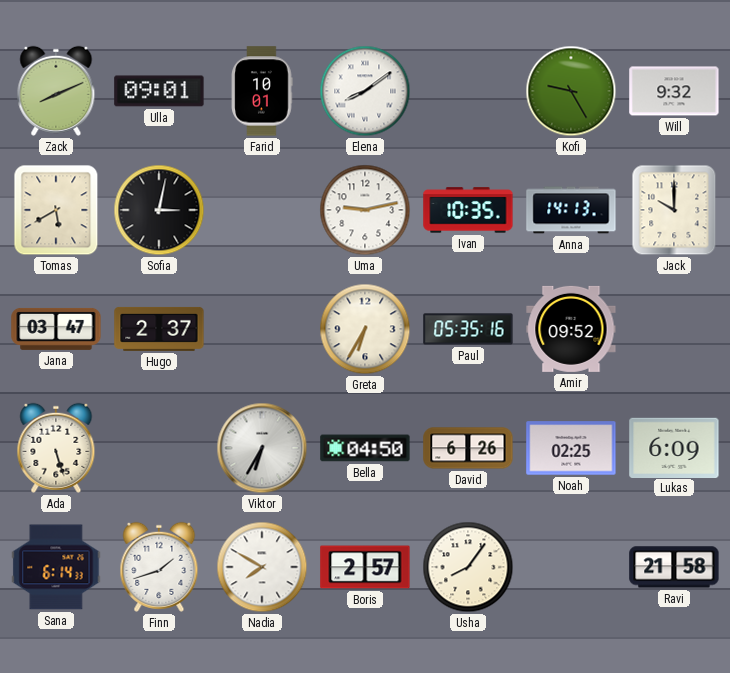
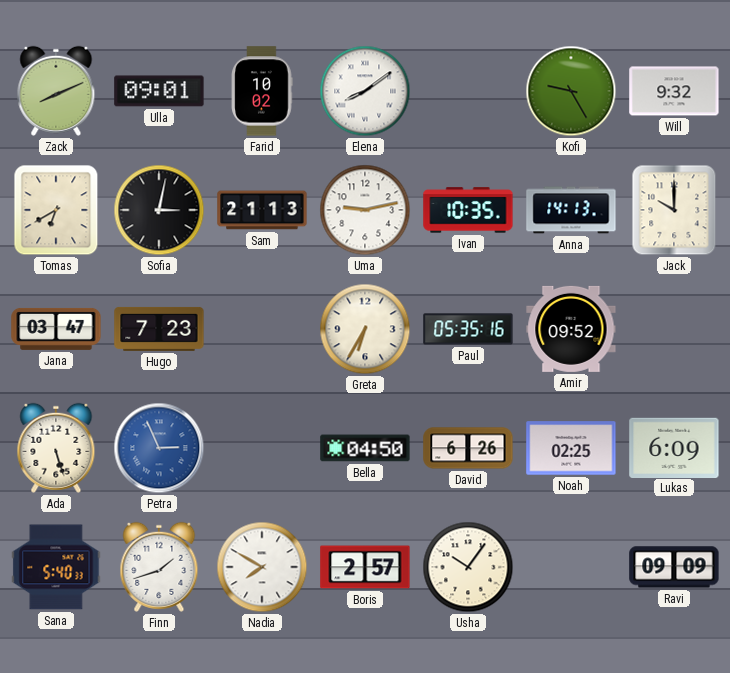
Farid: 10:01 -> 10:02 (262, 91)
Tomas: 5:40 -> 6:40 (56, 210)
Sam: none -> 21:13 (262, 210)
Hugo: 2:37 -> 7:23 (159, 329)
Petra: none -> 2:56 (159, 448)
Viktor: 6:35 -> none (262, 448)
Sana: 6:14 -> 5:40 (56, 567)
Usha: 8:06 -> 10:06 (468, 567)
Ravi: 21:58 -> 09:09 (674, 567)
